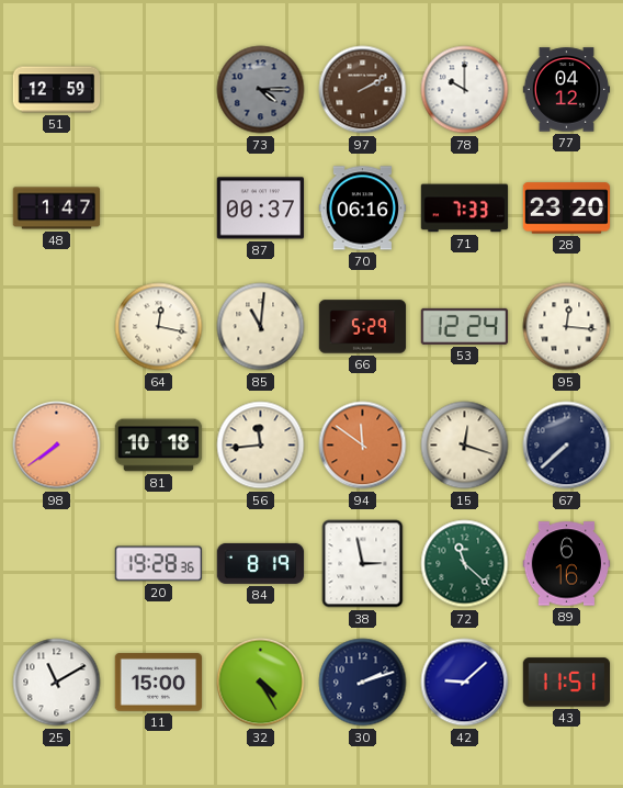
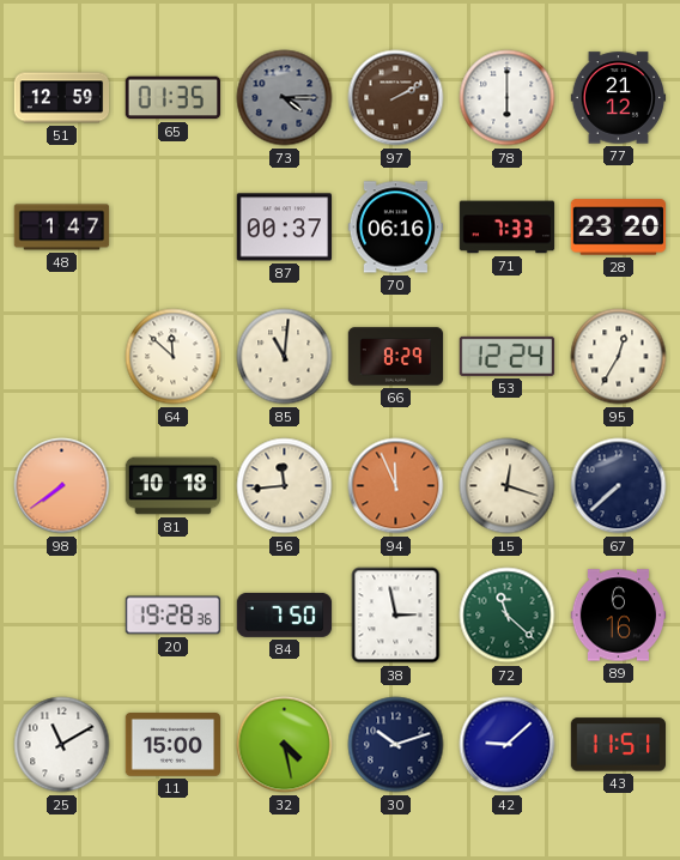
65: none -> 01:35 (172, 98)
78: 10:00 -> 6:00 (508, 98)
77: 04:12 -> 21:12 (619, 98)
64: 12:17 -> 11:52 (174, 357)
66: 5:29 -> 8:29 (396, 357)
95: 12:16 -> 12:35 (619, 357)
94: 11:51 -> 11:56 (396, 486)
84: 8:19 -> 7:50 (285, 614)
32: 4:25 -> 4:28 (285, 745)
30: 2:12 -> 10:12 (396, 745)
